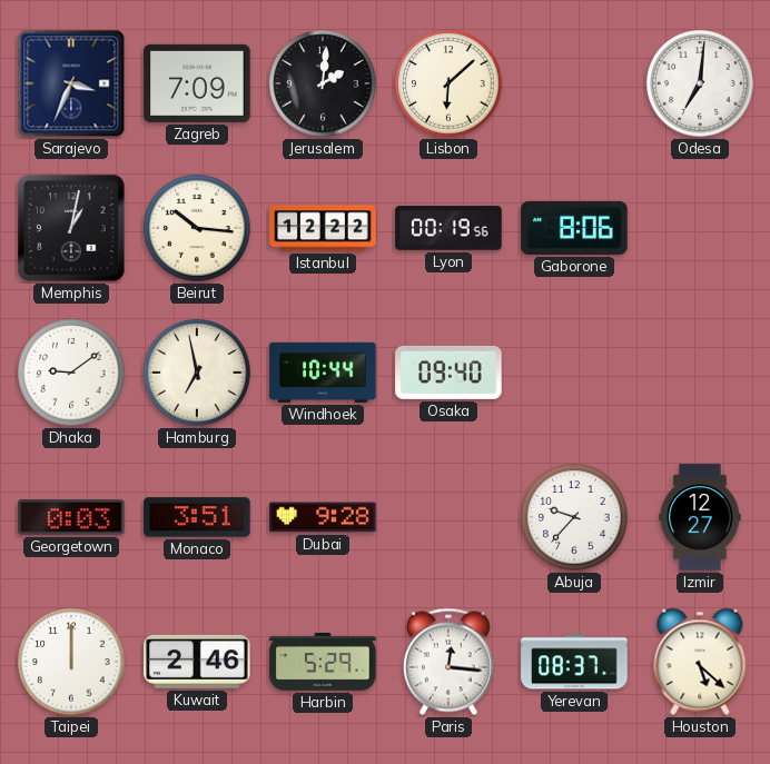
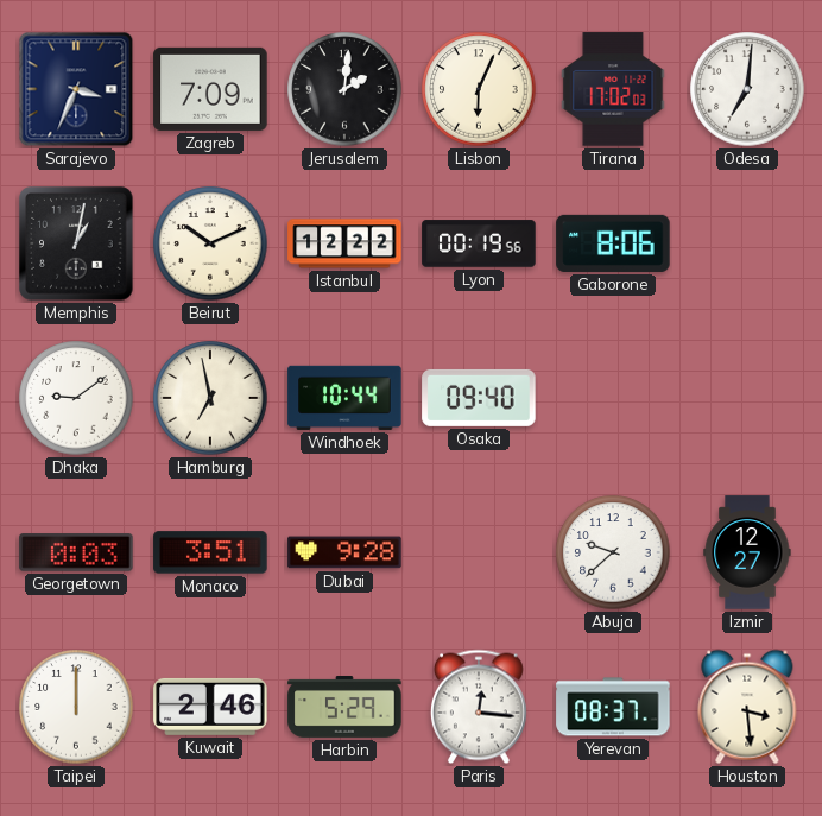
Lisbon: 6:08 -> 6:04 (479, 89)
Tirana: none -> 17:02 (613, 89)
Beirut: 10:16 -> 10:11 (210, 243)
Abuja: 9:37 -> 9:38 (613, 552)
Houston: 5:22 -> 3:29 (747, 707)
